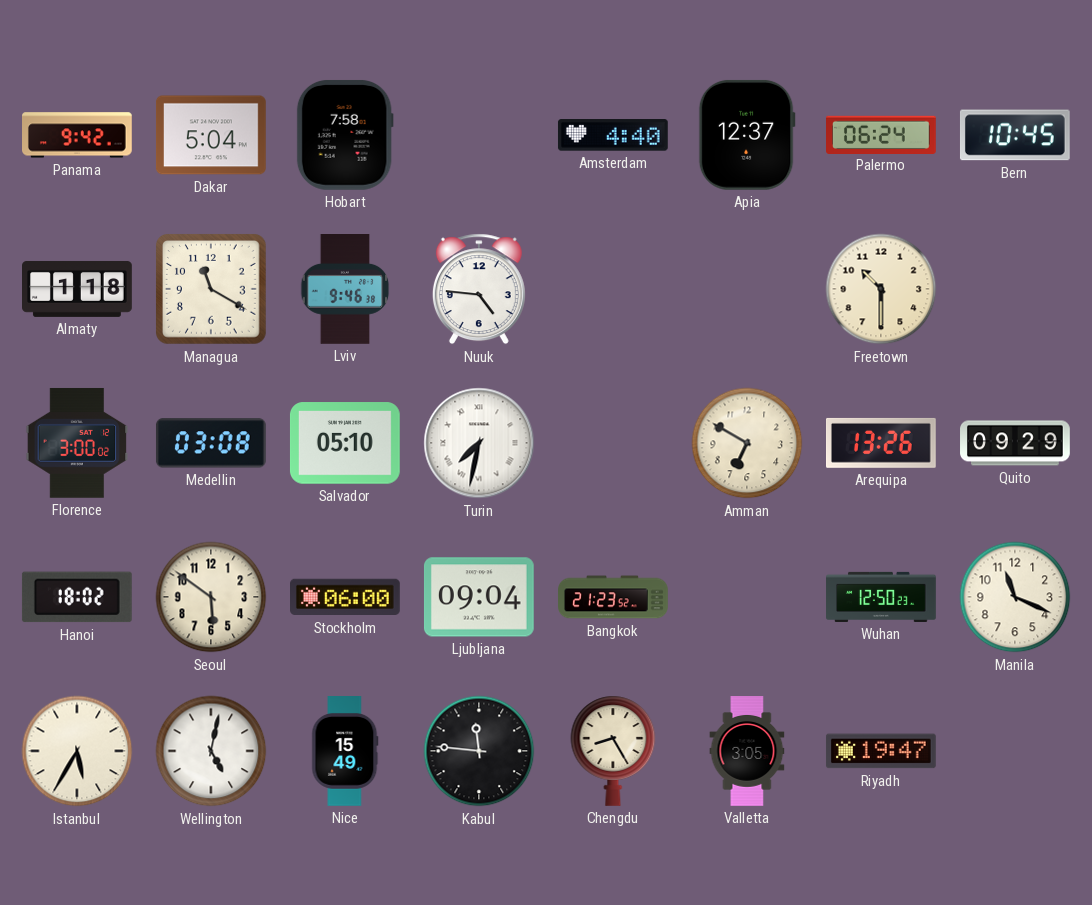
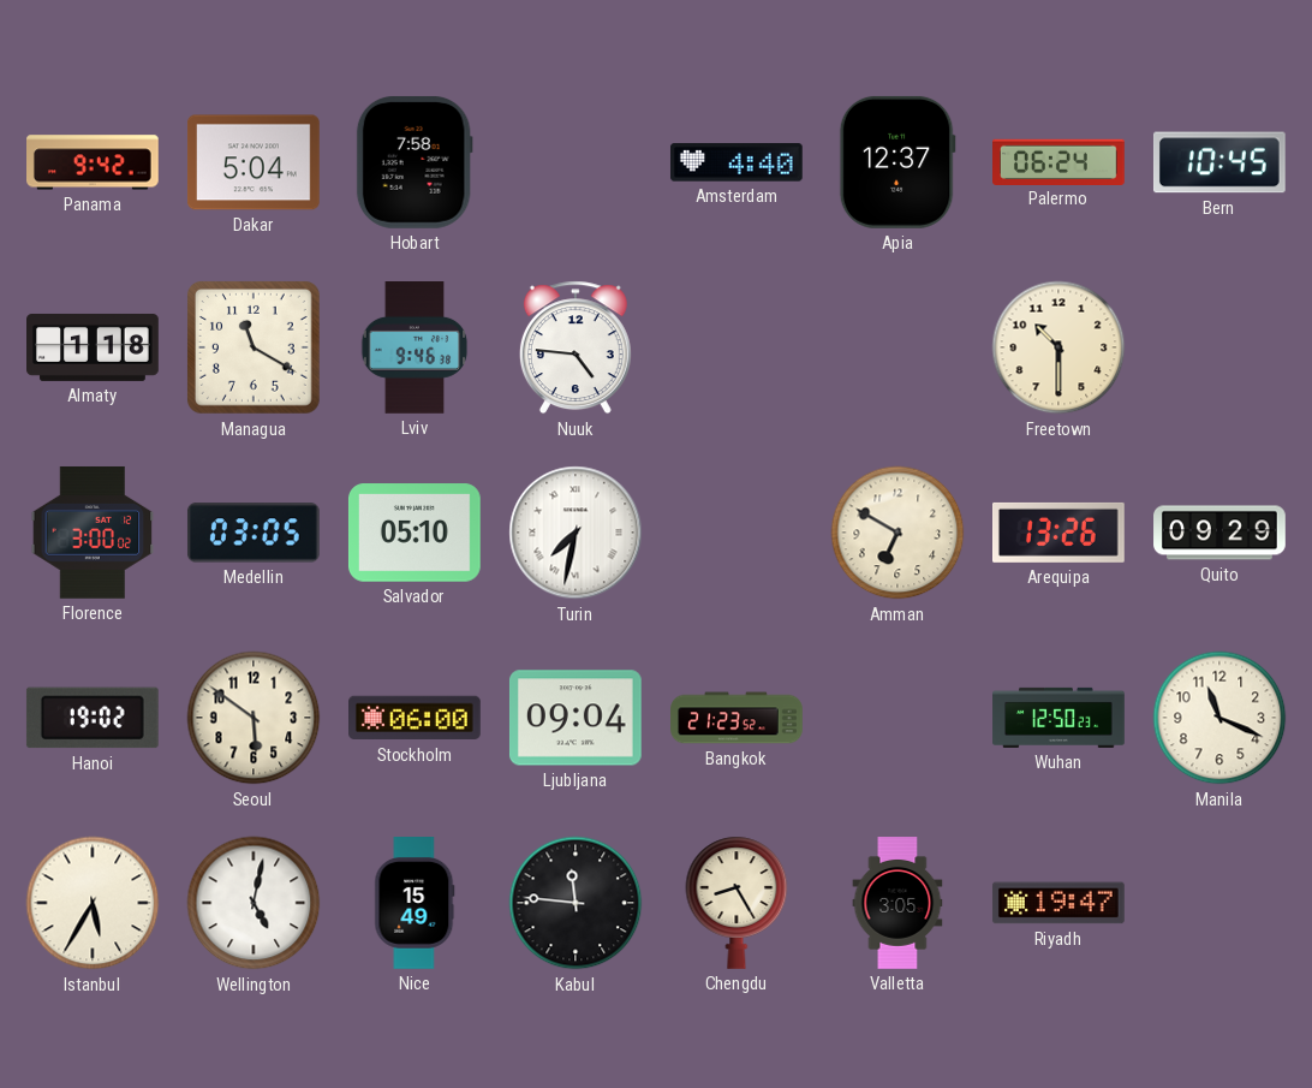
Medellin: 03:08 -> 03:05 (254, 533)
Hanoi: 18:02 -> 19:02 (93, 718)
